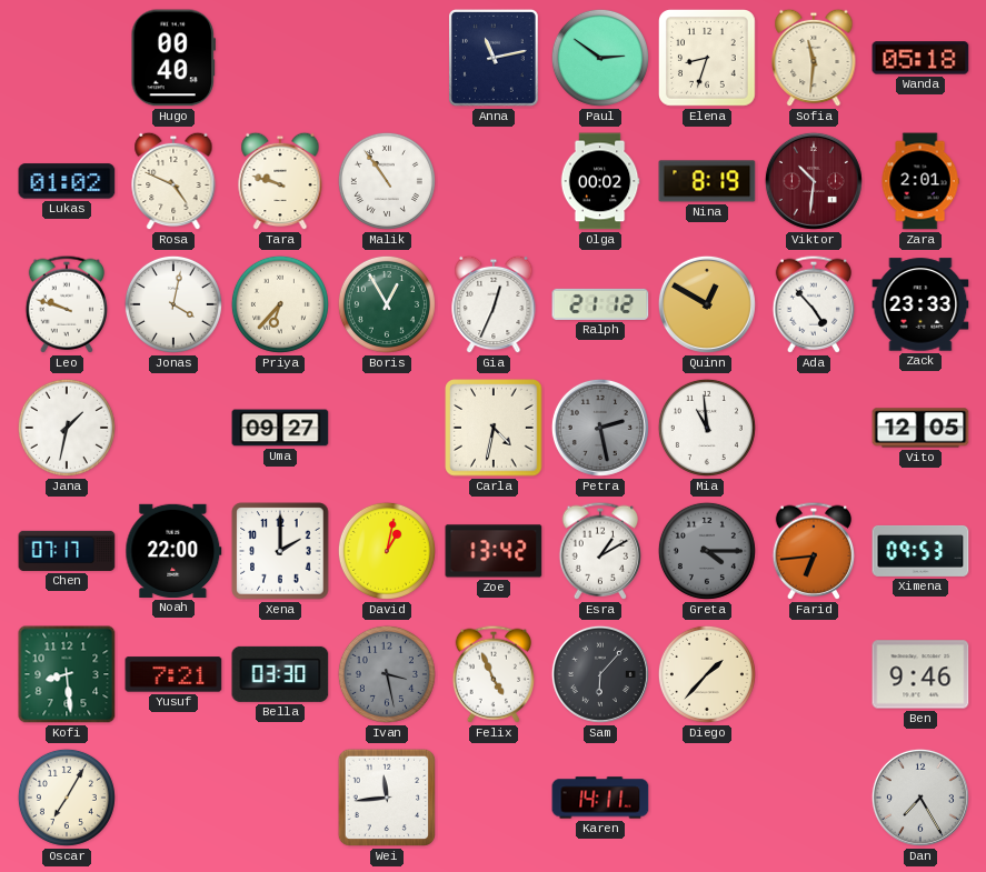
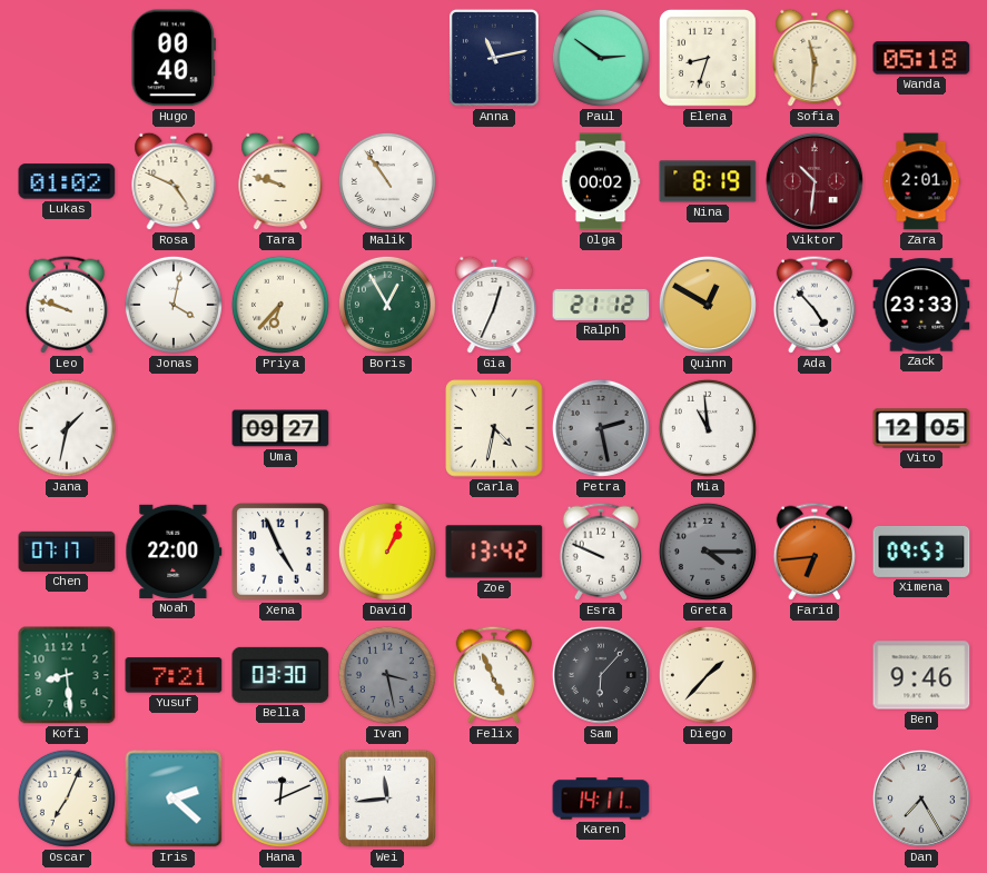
Xena: 2:00 -> 4:56 (280, 552)
David: 1:02 -> 1:04 (387, 552)
Esra: 1:10 -> 9:49 (600, 552)
Oscar: 7:05 -> 7:04 (67, 798)
Iris: none -> 2:22 (174, 798)
Hana: none -> 12:11 (280, 798)
